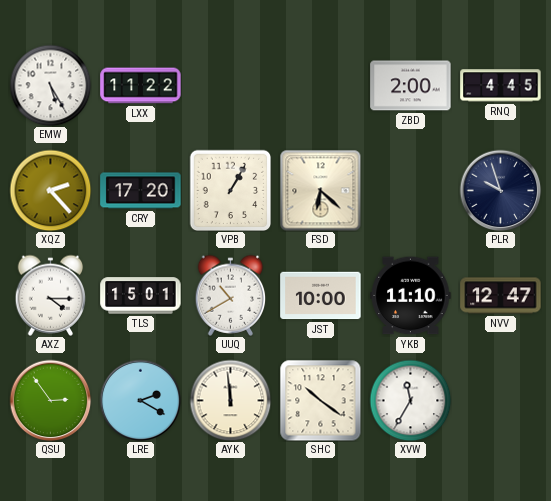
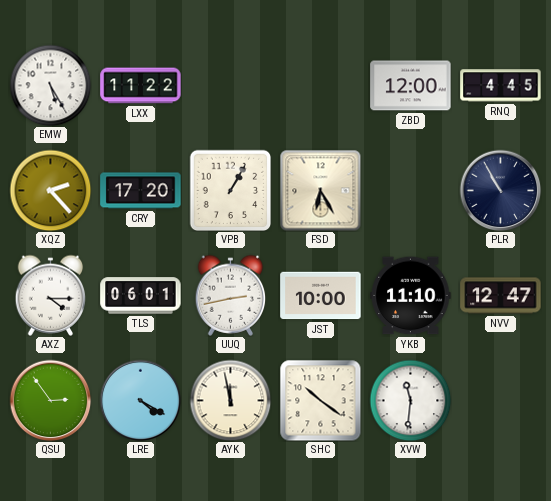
ZBD: 2:00 -> 12:00 (411, 86)
FSD: 6:22 -> 6:25 (320, 190)
PLR: 9:57 -> 10:55 (500, 190)
TLS: 15:01 -> 06:01 (141, 296)
UUQ: 10:40 -> 2:43 (231, 295)
LRE: 2:20 -> 4:20 (140, 400)
AYK: 11:59 -> 11:58 (230, 400)
XVW: 11:35 -> 11:31 (410, 400)
